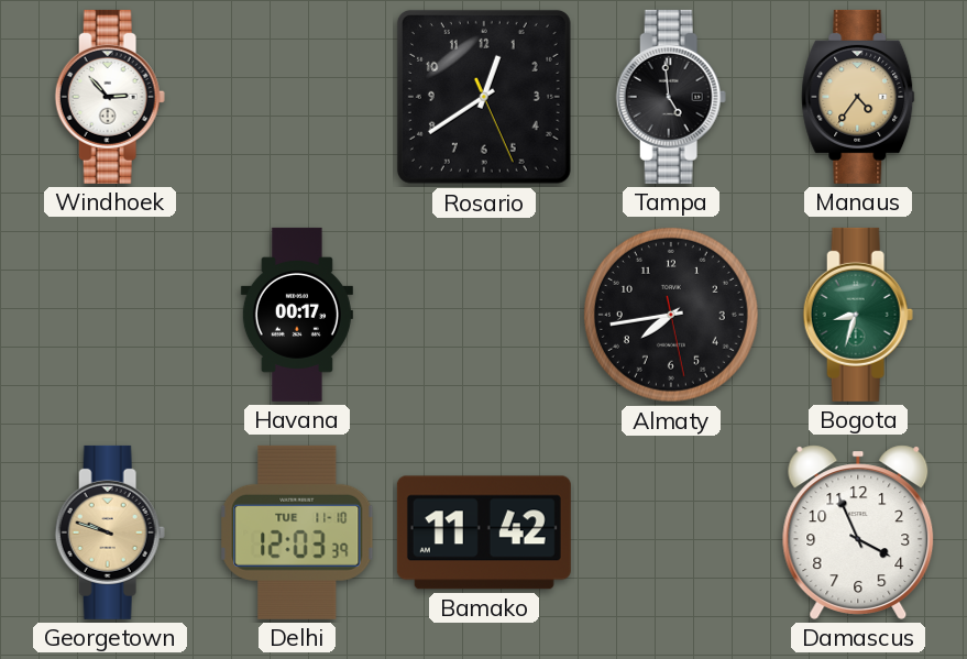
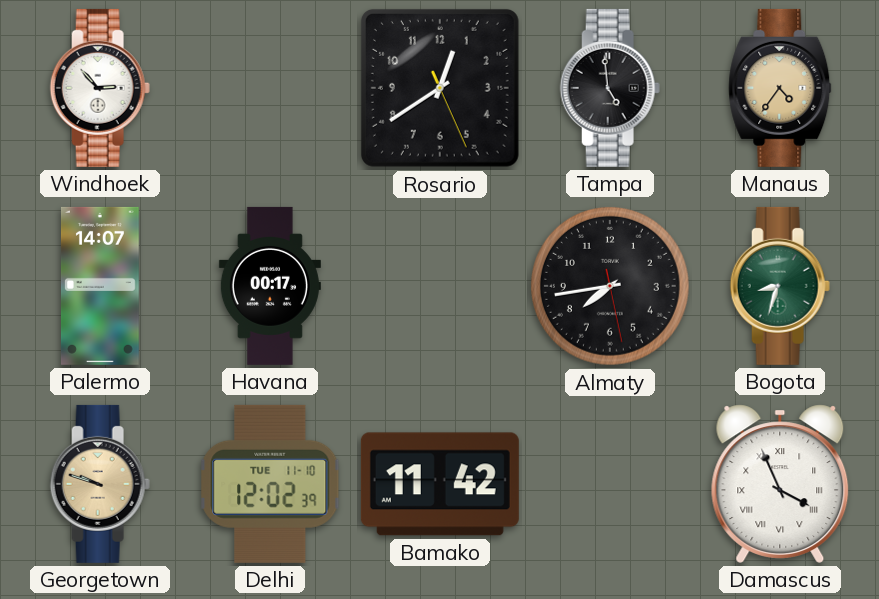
Palermo: none -> 14:07 (100, 286)
Delhi: 12:03 -> 12:02 (270, 484)
Damascus numerals: Arabic -> Roman (780, 484)
